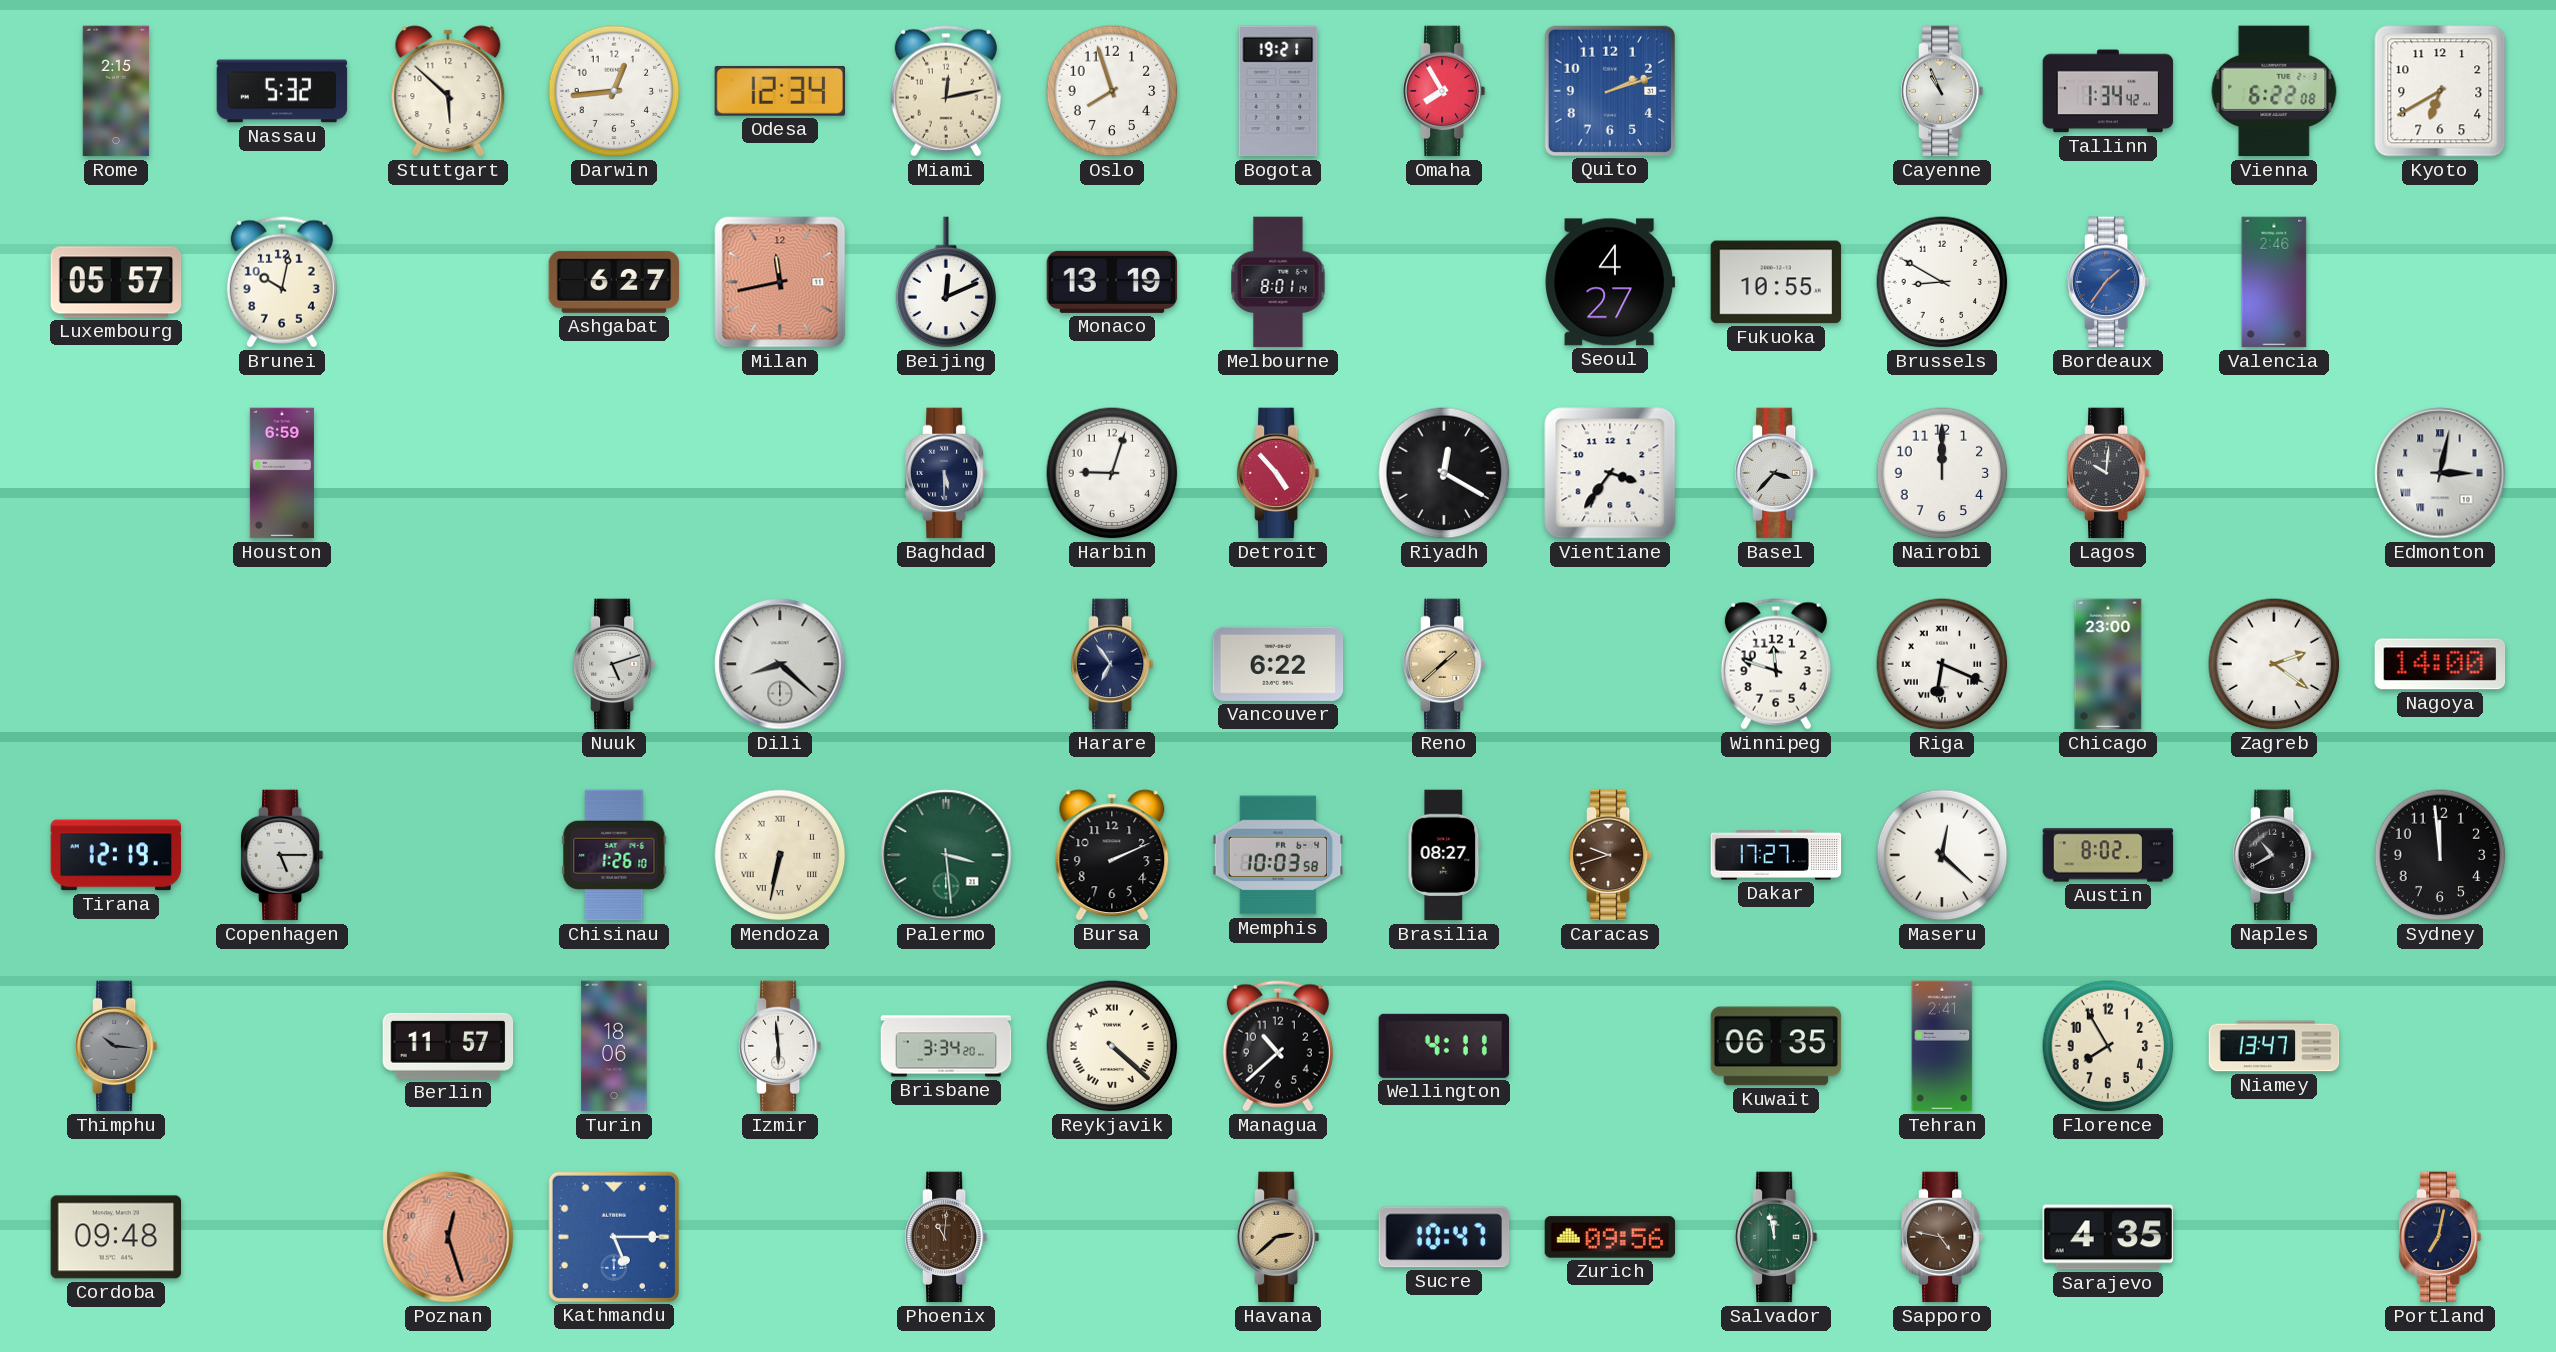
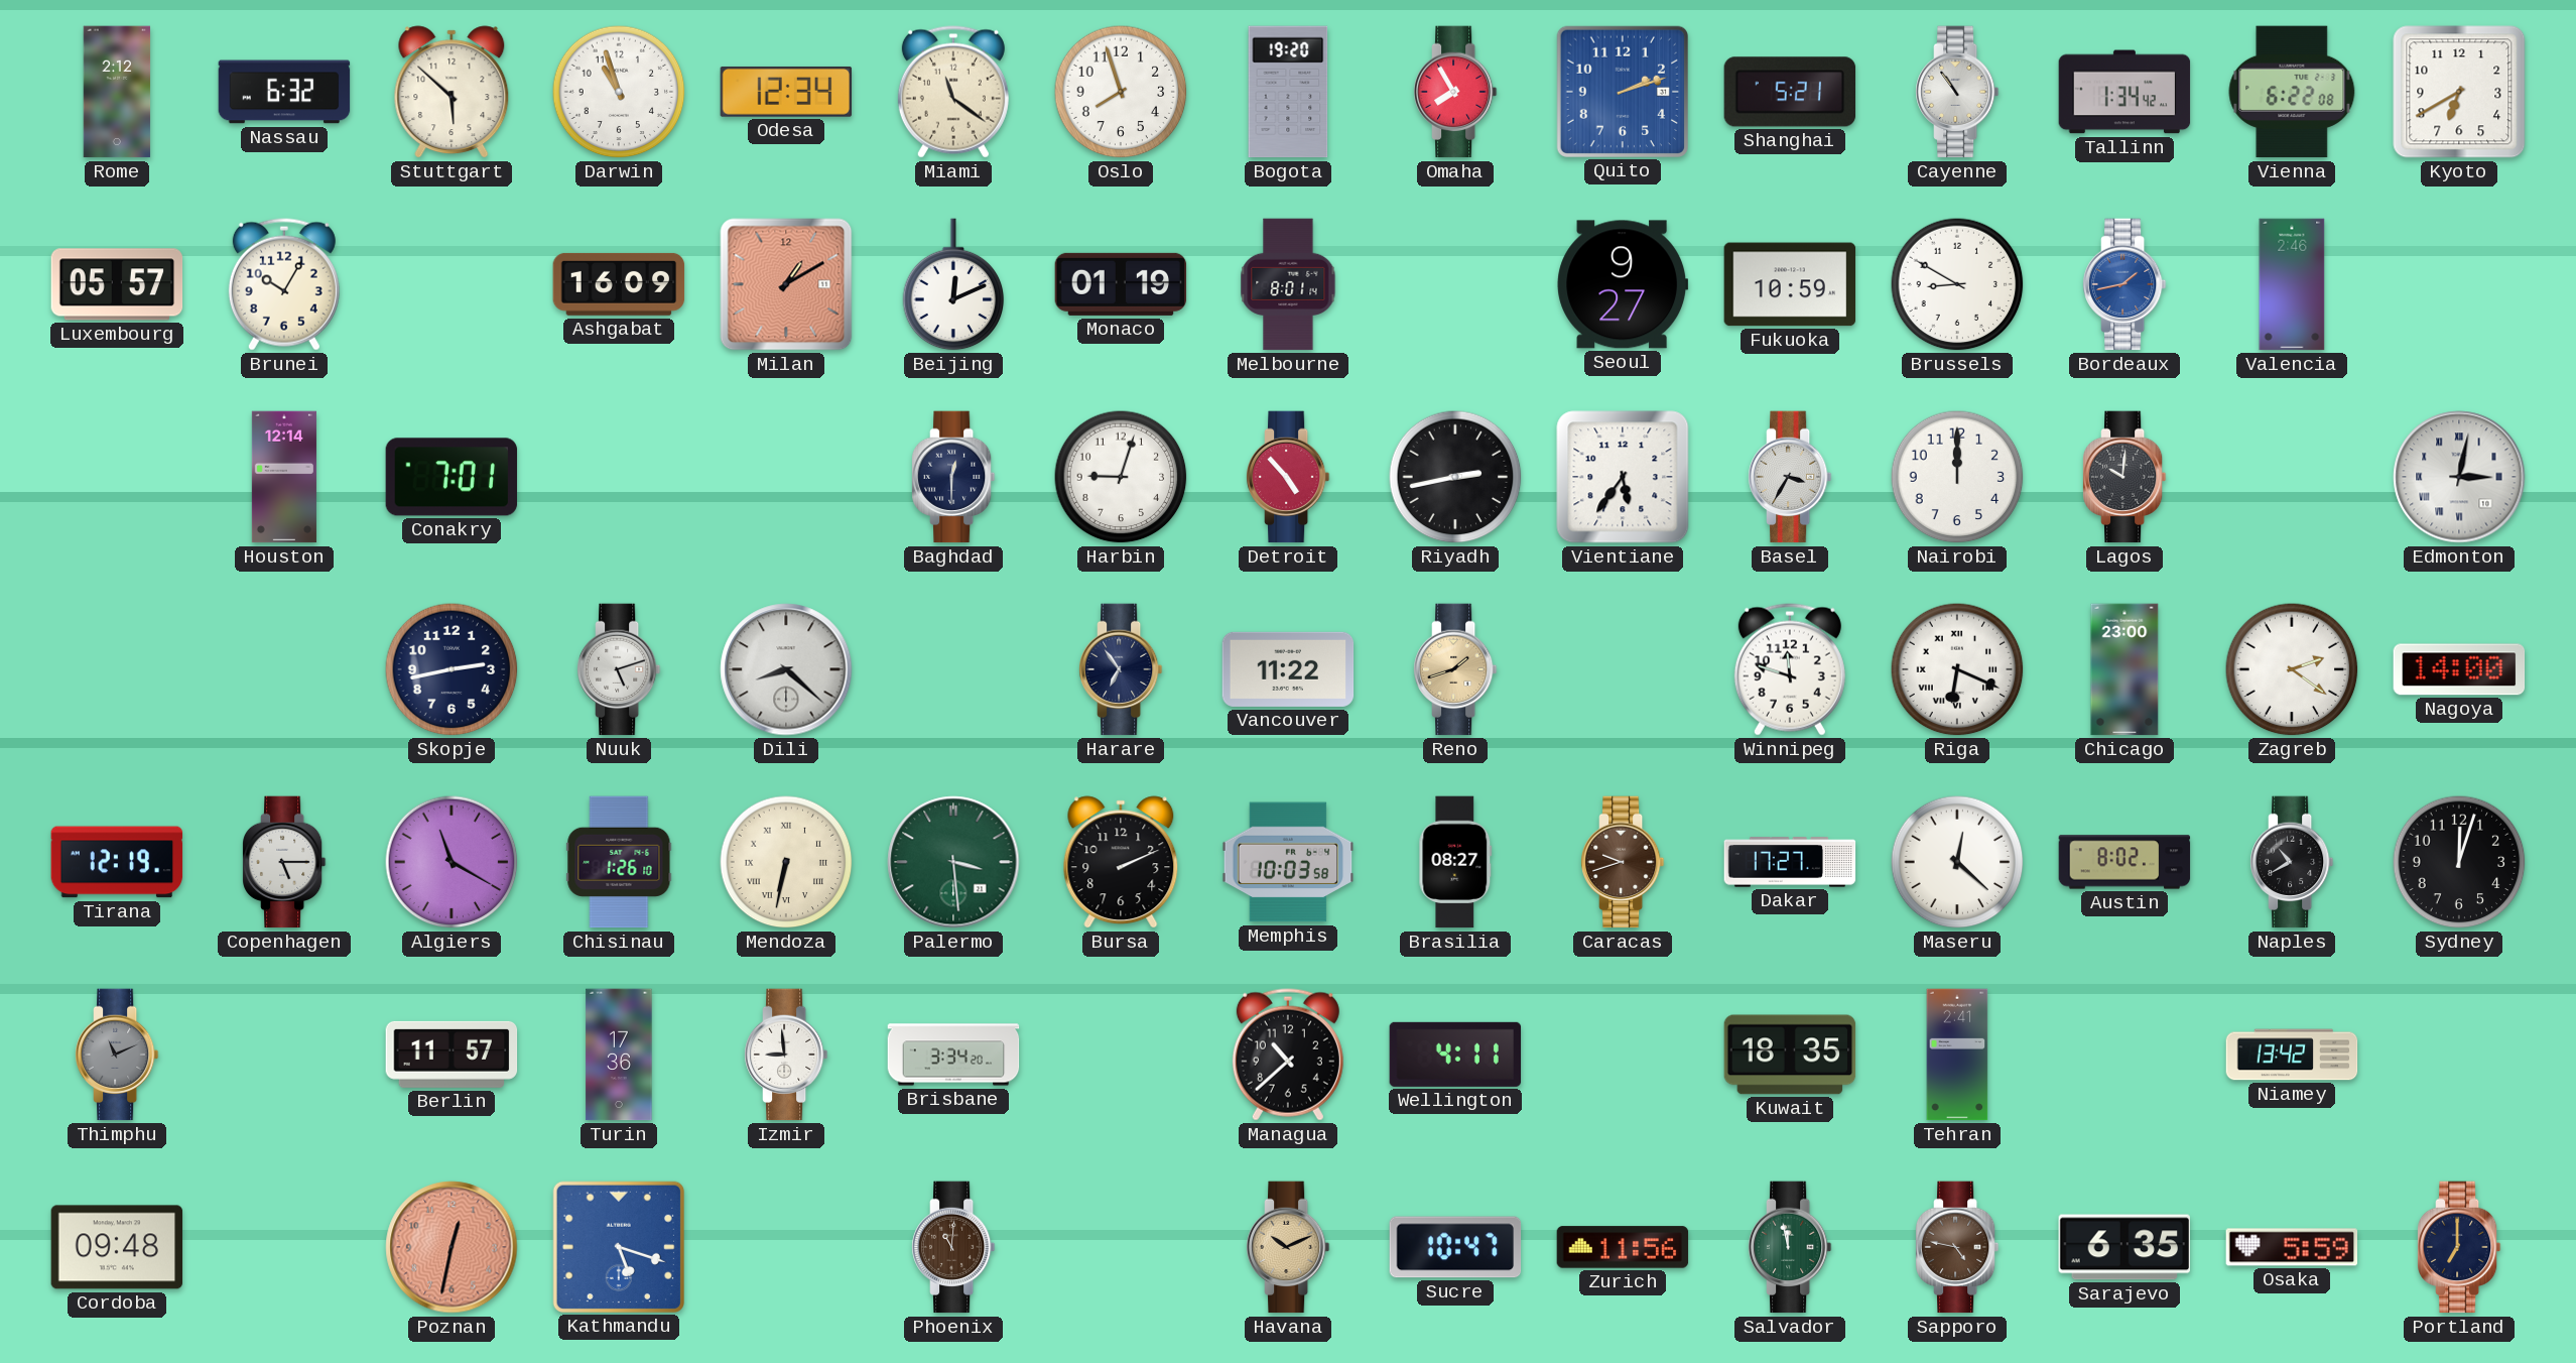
Rome: 2:15 -> 2:12 (117, 92)
Nassau: 5:32 -> 6:32 (284, 92)
Darwin: 12:44 -> 10:57 (619, 92)
Miami: 12:13 -> 11:21 (953, 92)
Bogota: 19:21 -> 19:20 (1288, 92)
Shanghai: none -> 5:21 (1790, 92)
Cayenne: 10:56 -> 10:54 (1957, 92)
Brunei: 10:02 -> 10:05 (284, 284)
Ashgabat: 6:27 -> 16:09 (619, 284)
Milan: 11:43 -> 1:10 (786, 284)
Monaco: 13:19 -> 01:19 (1121, 284)
Seoul: 4:27 -> 9:27 (1623, 284)
Fukuoka: 10:55 -> 10:59 (1790, 284)
Bordeaux: 1:36 -> 1:43 (2124, 284)
Houston: 6:59 -> 12:14 (284, 477)
Conakry: none -> 7:01 (452, 477)
Baghdad: 5:30 -> 12:30 (953, 477)
Riyadh: 12:20 -> 2:43 (1455, 477)
Vientiane: 3:36 -> 5:36 (1623, 477)
Basel: 3:37 -> 3:35 (1790, 477)
Skopje: none -> 2:43 (452, 669)
Vancouver: 6:22 -> 11:22 (1288, 669)
Reno: 1:38 -> 1:42 (1455, 669)
Algiers: none -> 11:20 (452, 862)
Sydney: 11:59 -> 12:03 (2459, 862)
Thimphu: 10:16 -> 11:11 (117, 1055)
Turin: 18:06 -> 17:36 (619, 1055)
Izmir: 5:59 -> 8:59 (786, 1055)
Reykjavik: 4:22 -> none (1112, 1046)
Kuwait: 06:35 -> 18:35 (1790, 1055)
Florence: 7:55 -> none (2108, 1046)
Niamey: 13:47 -> 13:42 (2292, 1055)
Poznan: 12:27 -> 12:32 (452, 1247)
Kathmandu: 5:15 -> 5:18 (618, 1246)
Havana: 2:38 -> 10:11 (1288, 1247)
Zurich: 09:56 -> 11:56 (1623, 1247)
Sarajevo: 4:35 -> 6:35 (2123, 1247)
Osaka: none -> 5:59 (2292, 1247)
Portland: 7:02 -> 7:00 (2459, 1247)
